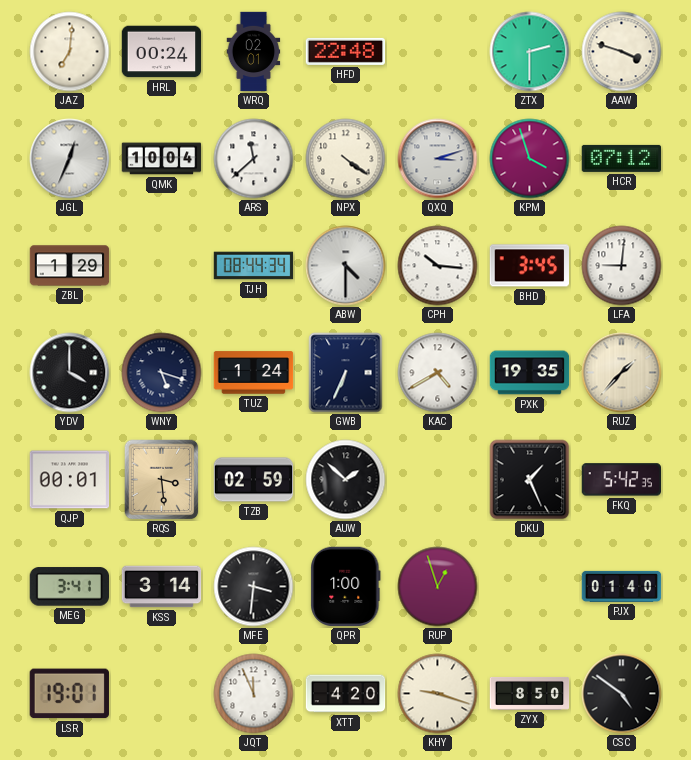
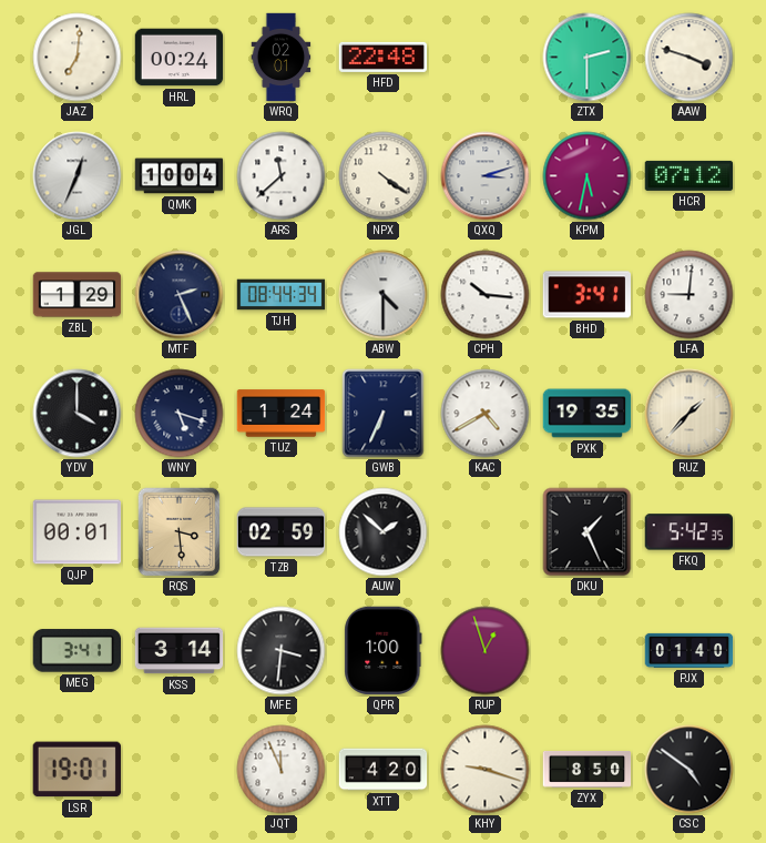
KPM: 3:57 -> 5:32 (588, 176)
MTF: none -> 2:26 (180, 295)
BHD: 3:45 -> 3:41 (586, 295)
